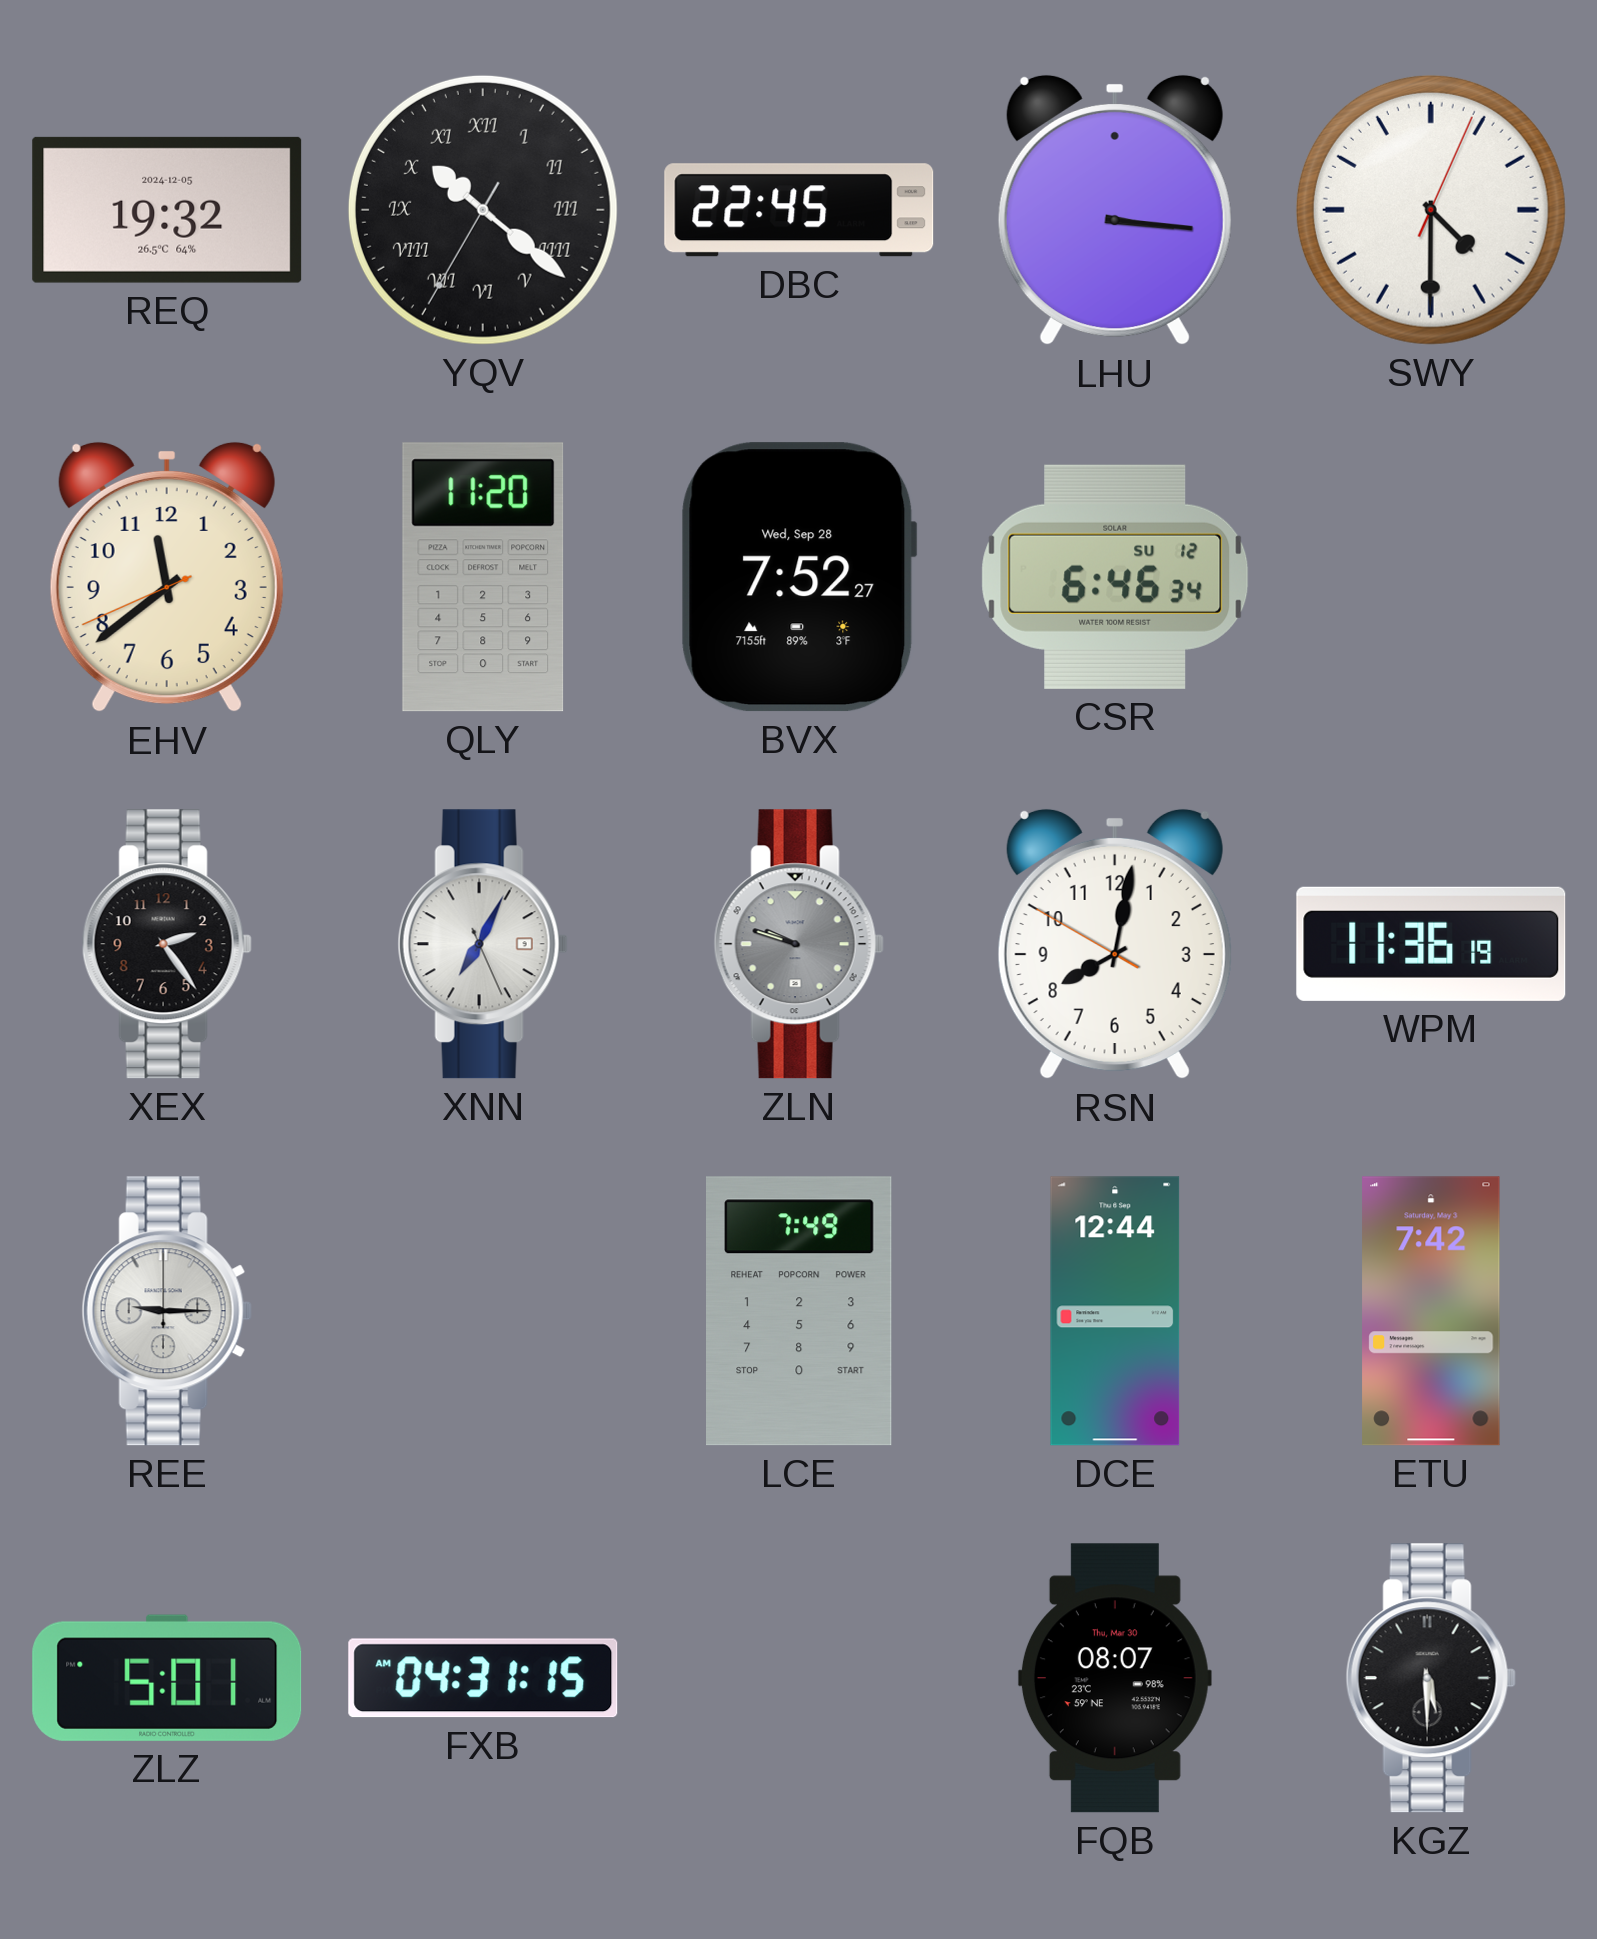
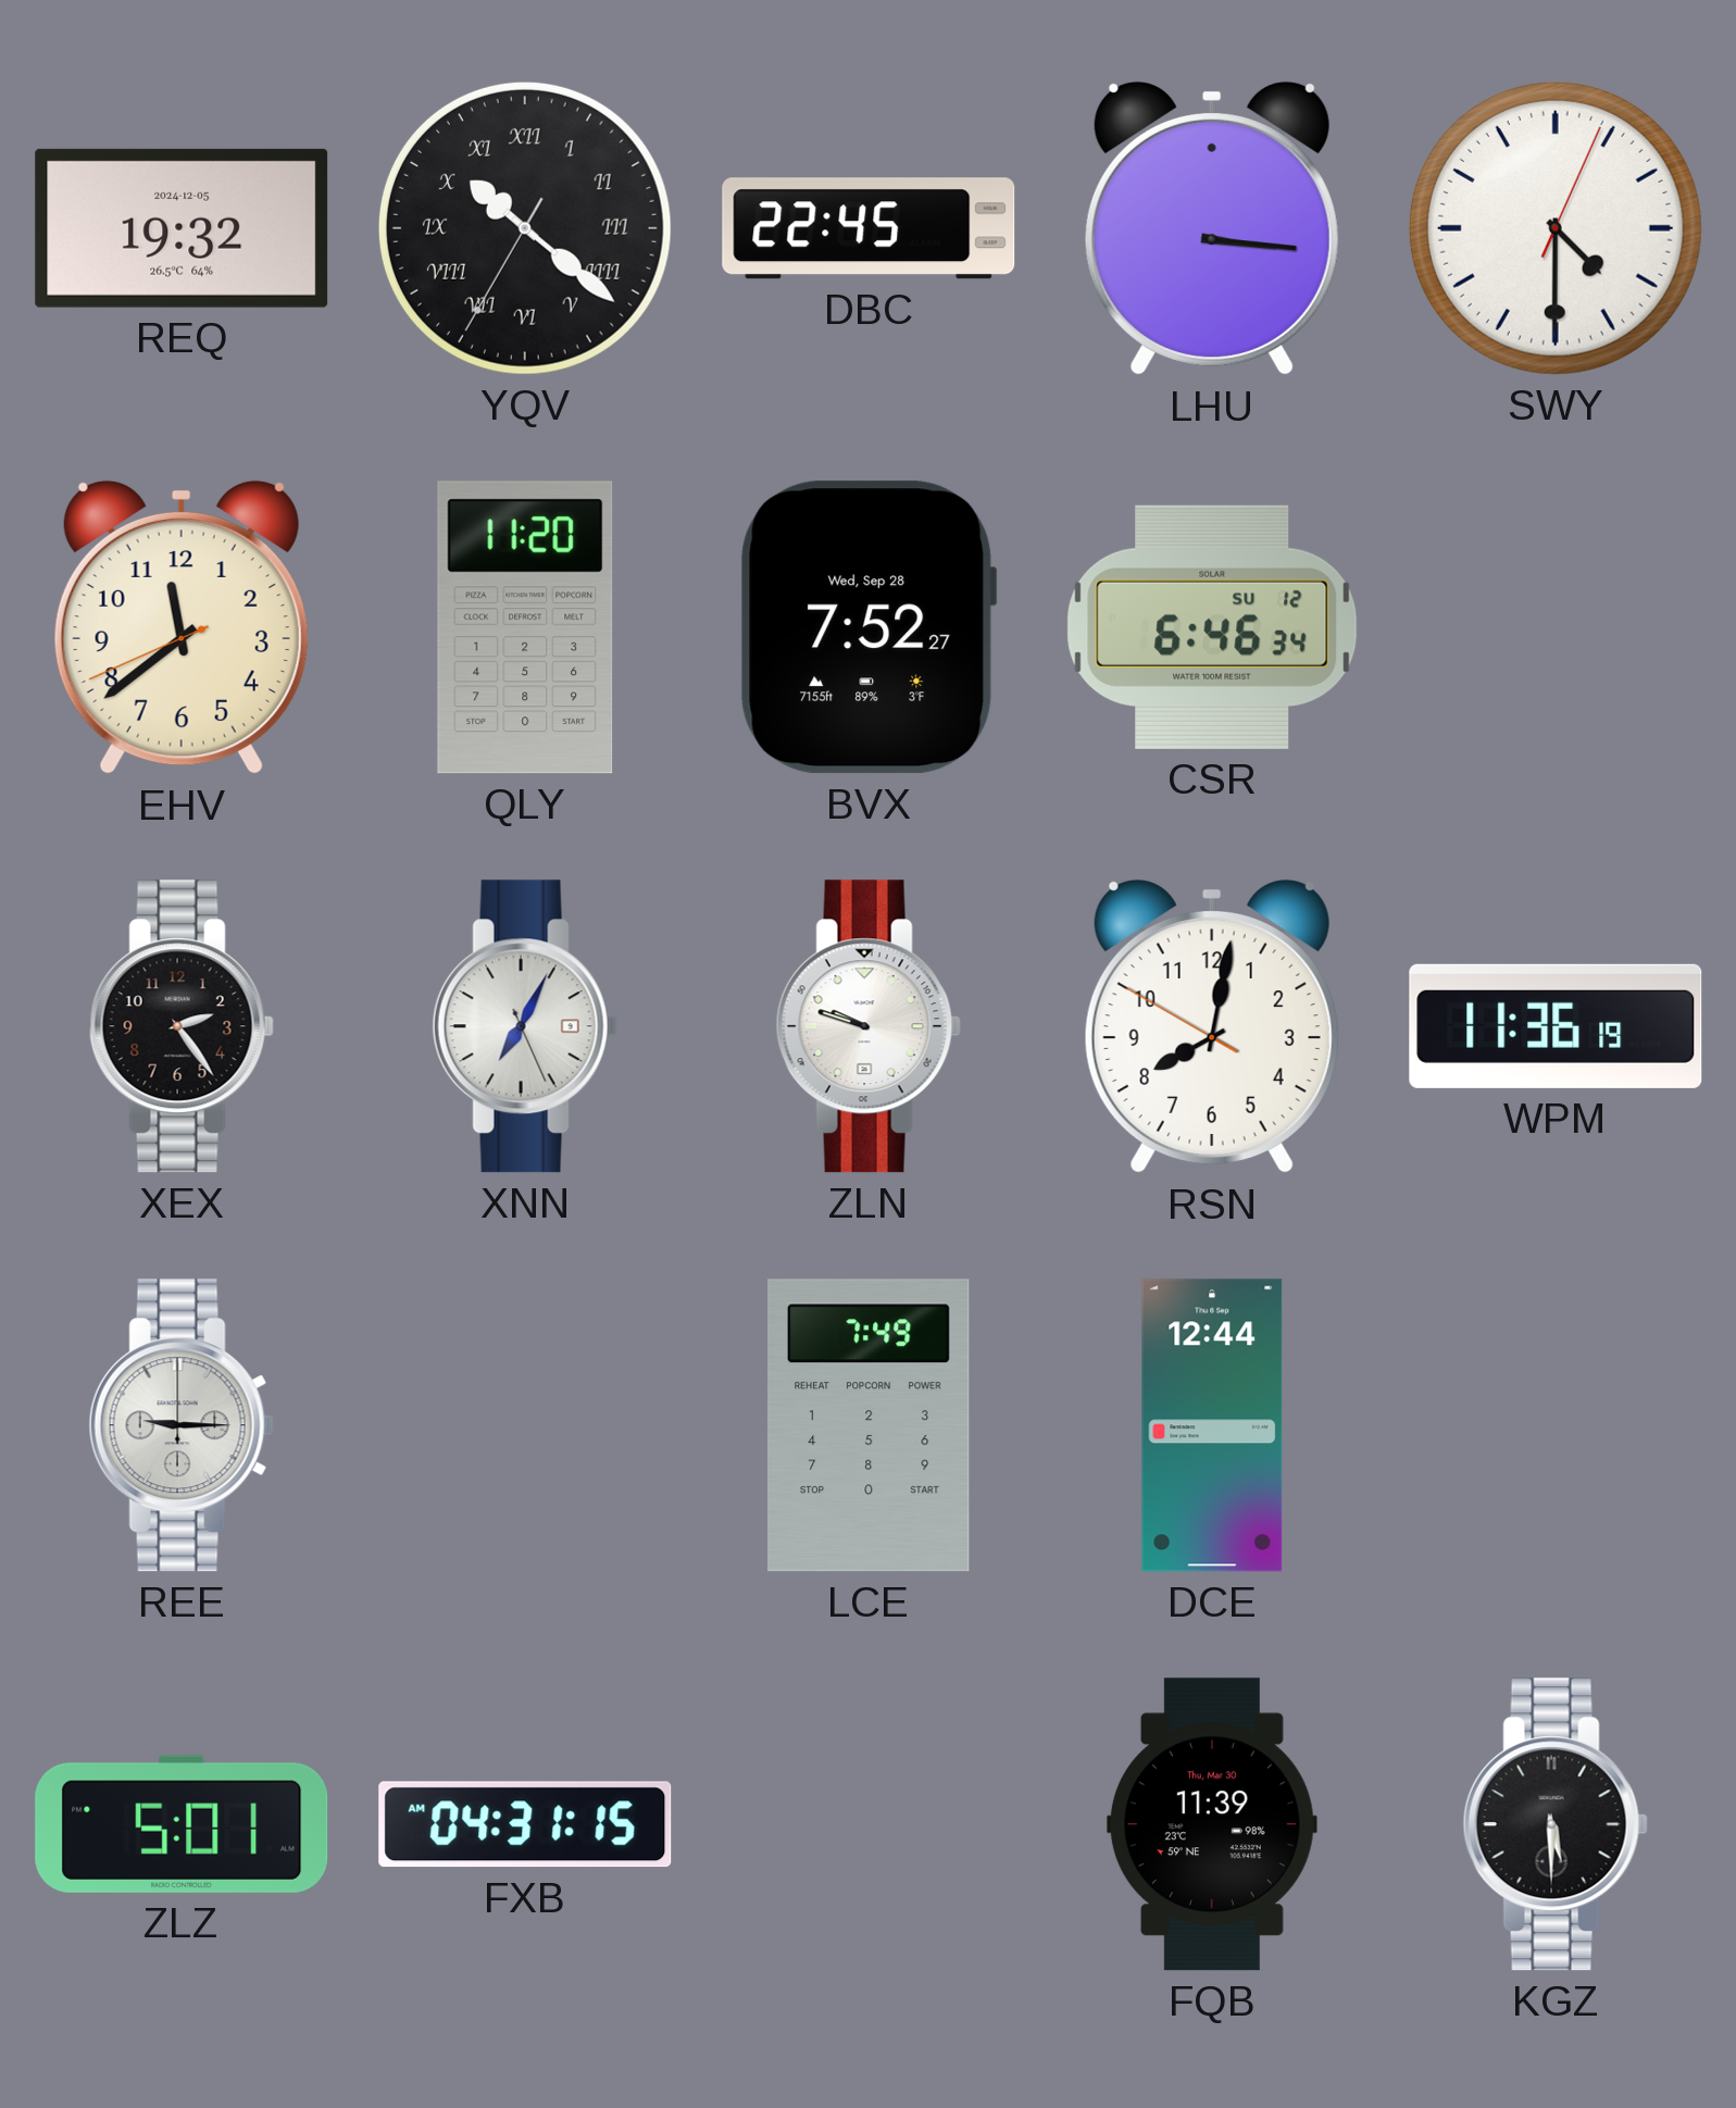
ZLN dial: grey -> white (869, 1026)
ETU: 7:42 -> none (1431, 1311)
FQB: 08:07 -> 11:39 (1212, 1824)
